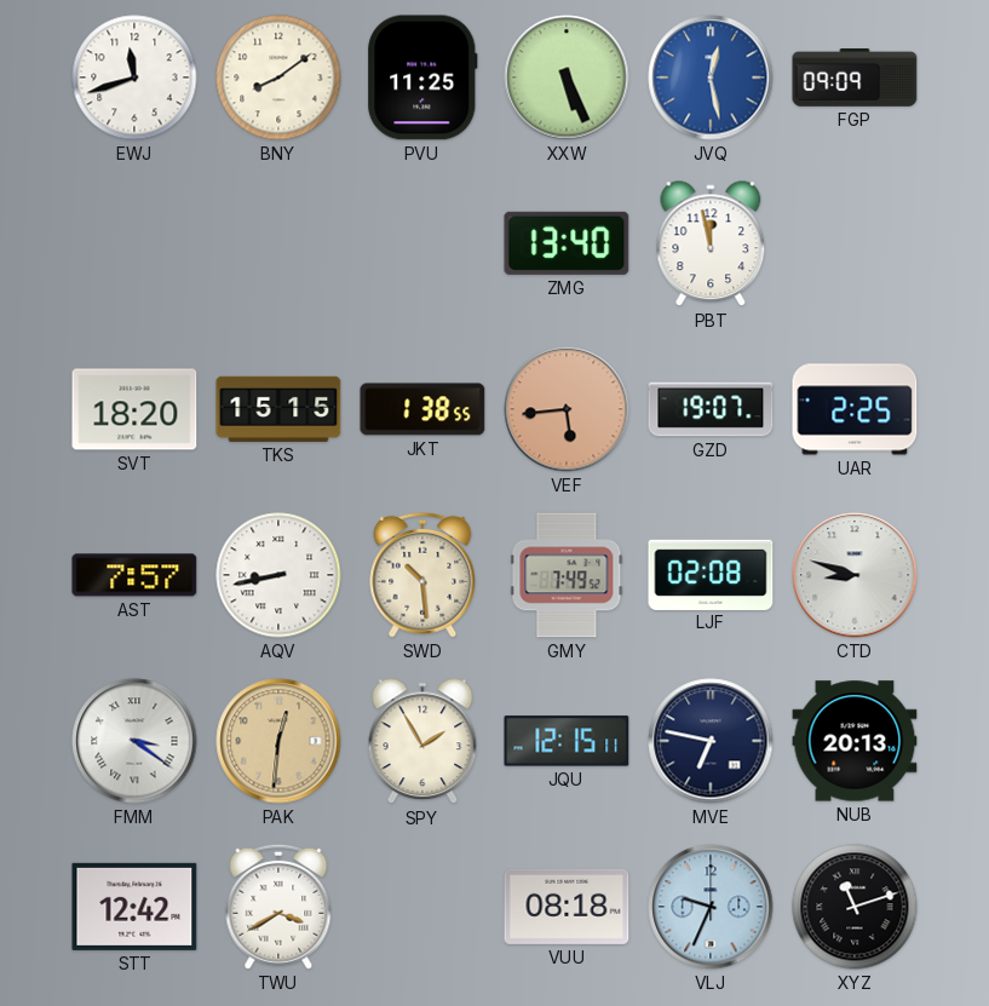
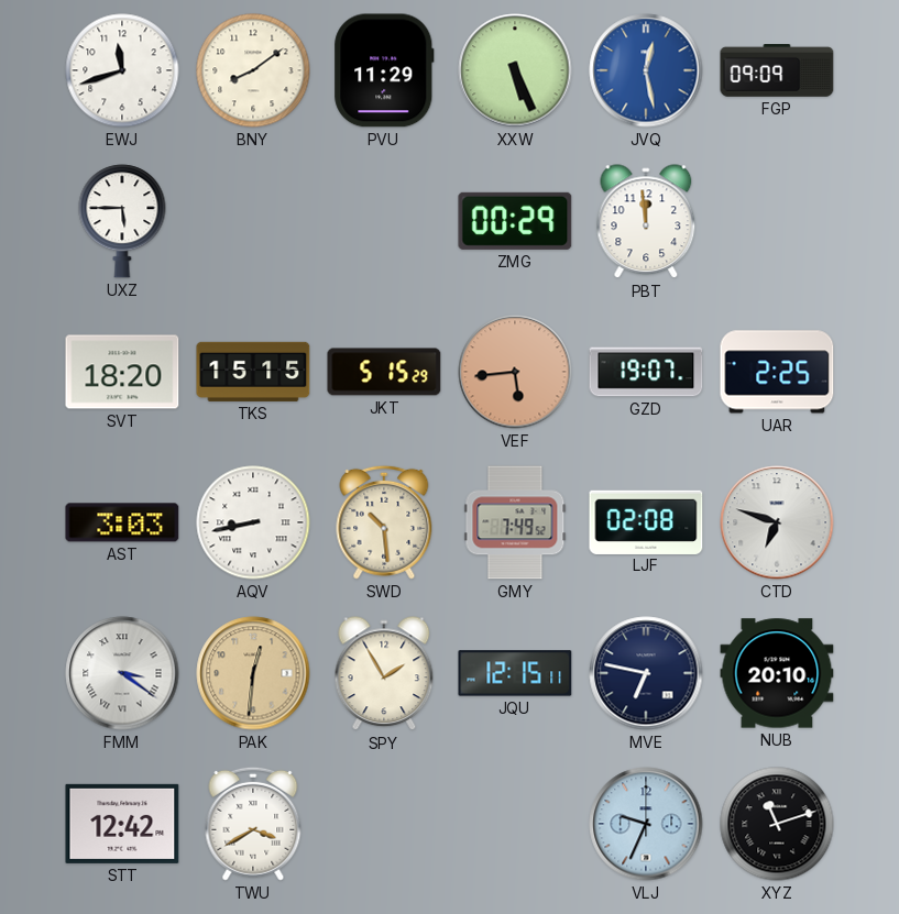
PVU: 11:25 -> 11:29 (384, 70)
UXZ: none -> 5:45 (122, 221)
ZMG: 13:40 -> 00:29 (515, 221)
PBT: 11:58 -> 11:59 (646, 222)
JKT: 1:38 -> 5:15 (384, 372)
AST: 7:57 -> 3:03 (122, 522)
CTD: 8:48 -> 6:48 (777, 522)
NUB: 20:13 -> 20:10 (777, 673)
VUU: 08:18 -> none (567, 907)
